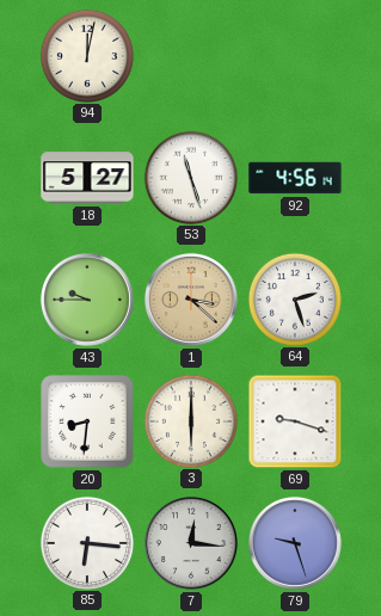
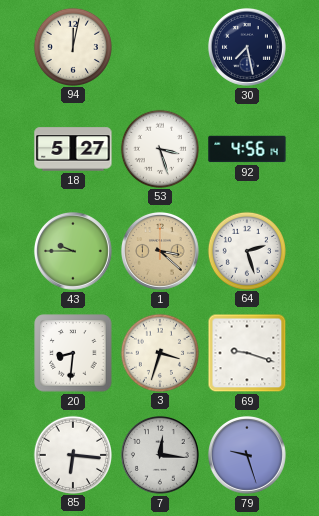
30: none -> 7:28 (247, 47)
53: 11:27 -> 3:27 (159, 148)
3: 6:00 -> 3:33 (159, 352)
